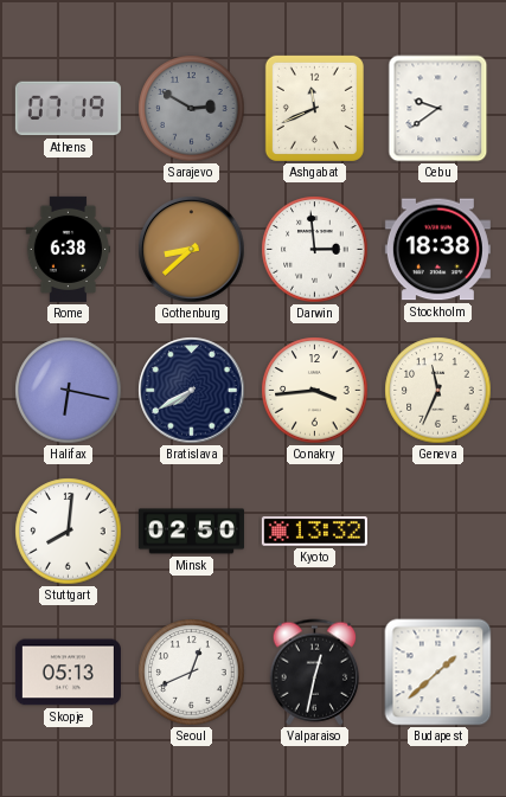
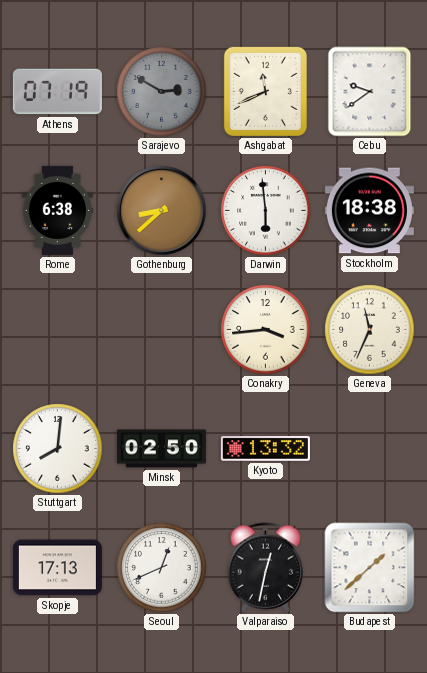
Darwin: 2:59 -> 5:59 (266, 211)
Halifax: 6:17 -> none (69, 391)
Bratislava: 7:40 -> none (192, 391)
Skopje: 05:13 -> 17:13 (57, 568)
